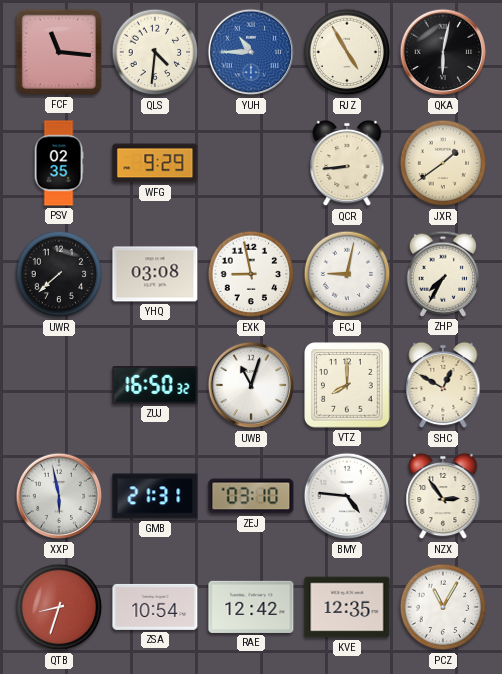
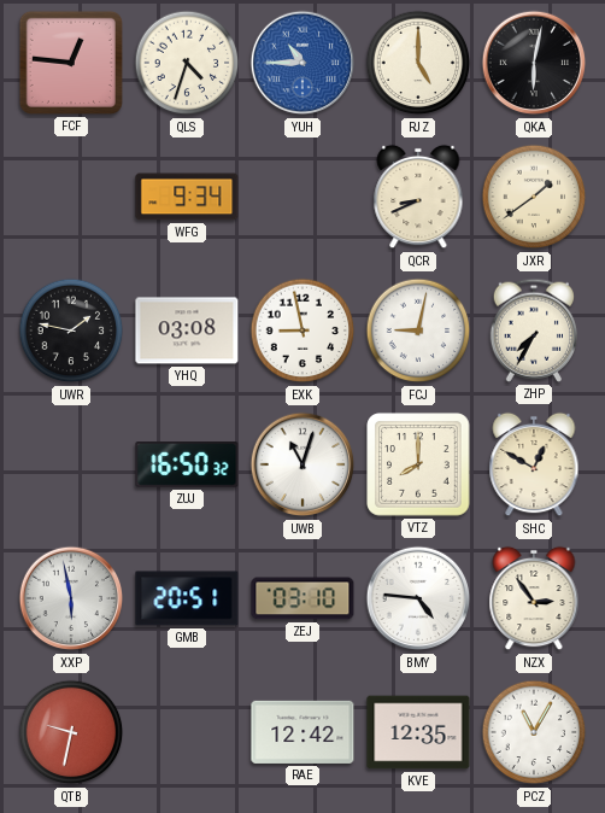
FCF: 11:16 -> 12:46 (71, 63)
QLS: 4:31 -> 4:33 (187, 63)
RJZ: 4:55 -> 5:00 (418, 63)
PSV: 02:35 -> none (59, 163)
WFG: 9:29 -> 9:34 (187, 197)
QCR: 8:44 -> 8:41 (418, 197)
UWR: 7:38 -> 1:47 (71, 331)
GMB: 21:31 -> 20:51 (187, 598)
QTB: 8:33 -> 9:32 (71, 732)
ZSA: 10:54 -> none (155, 607)
